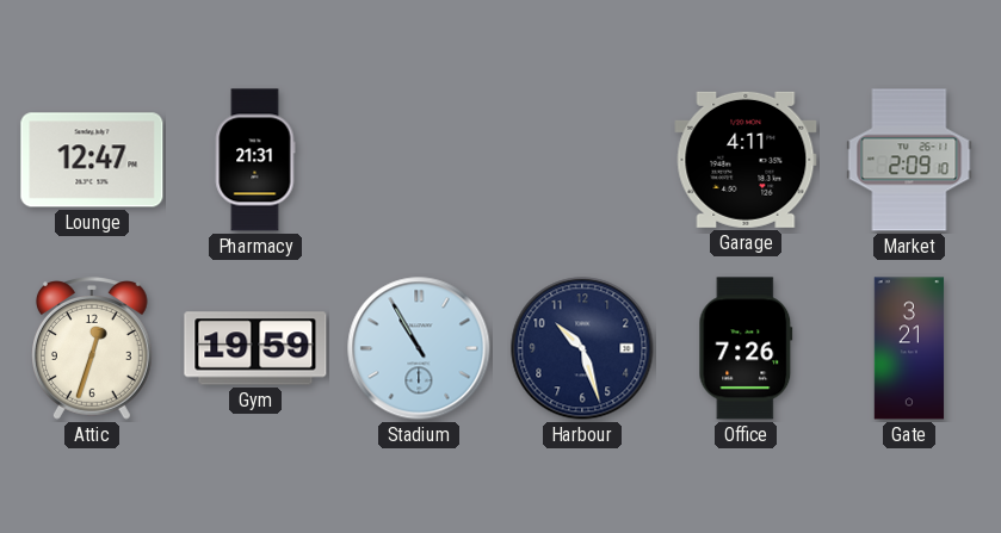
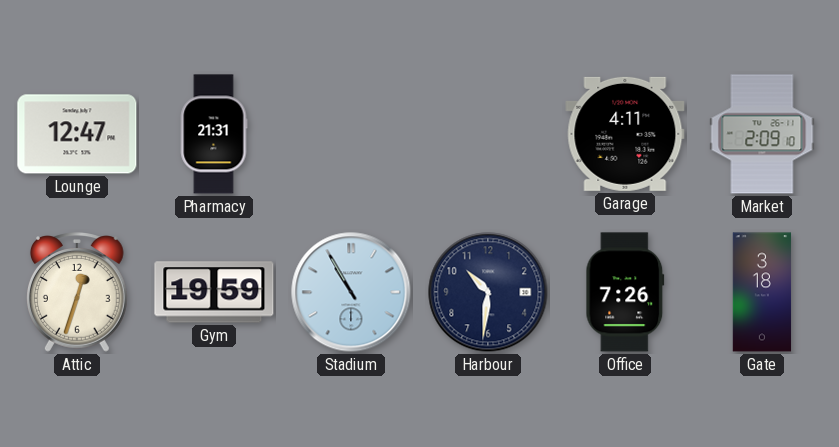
Harbour: 10:27 -> 10:31 (488, 292)
Gate: 3:21 -> 3:18 (762, 292)
